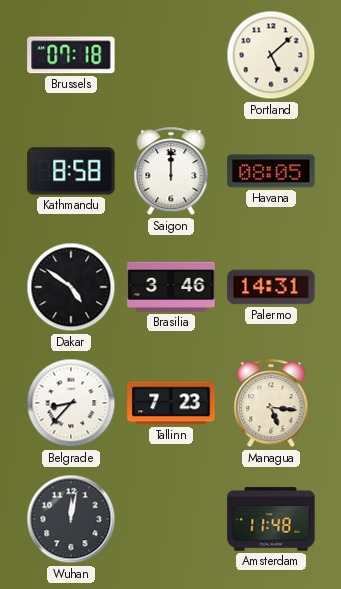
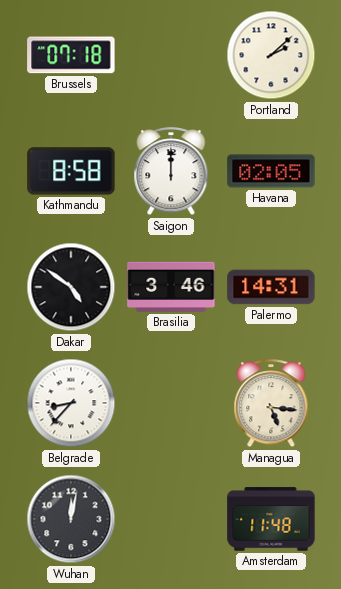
Portland: 5:08 -> 2:08 (271, 55)
Havana: 08:05 -> 02:05 (271, 171)
Tallinn: 7:23 -> none (171, 403)
